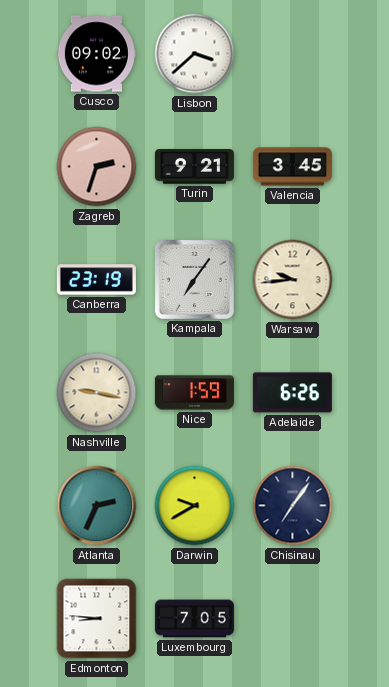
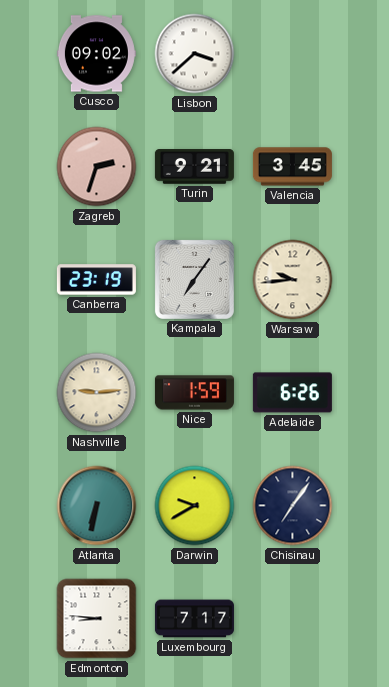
Nashville: 9:17 -> 9:14 (97, 393)
Atlanta: 2:34 -> 6:32 (97, 506)
Luxembourg: 7:05 -> 7:17 (194, 619)
